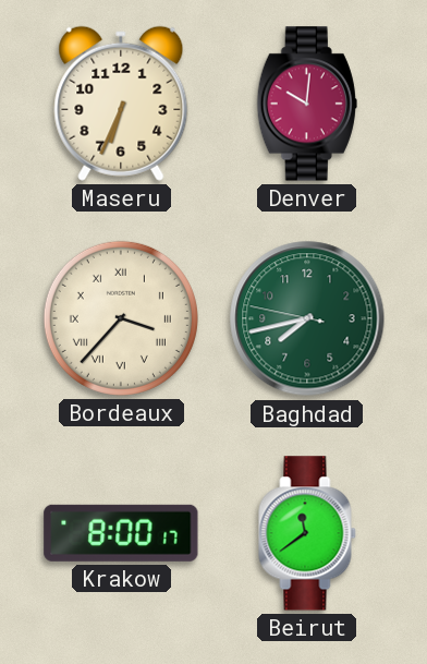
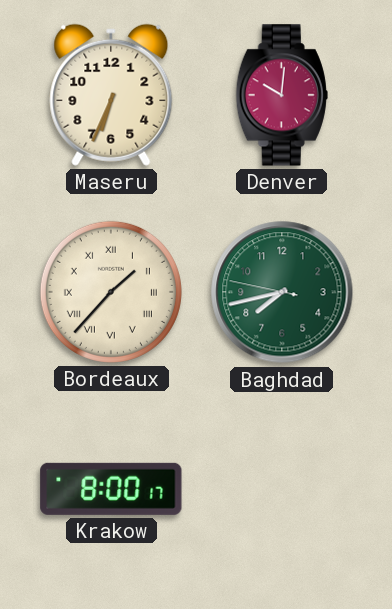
Bordeaux: 3:37 -> 1:37 (111, 292)
Beirut: 11:39 -> none (307, 533)
